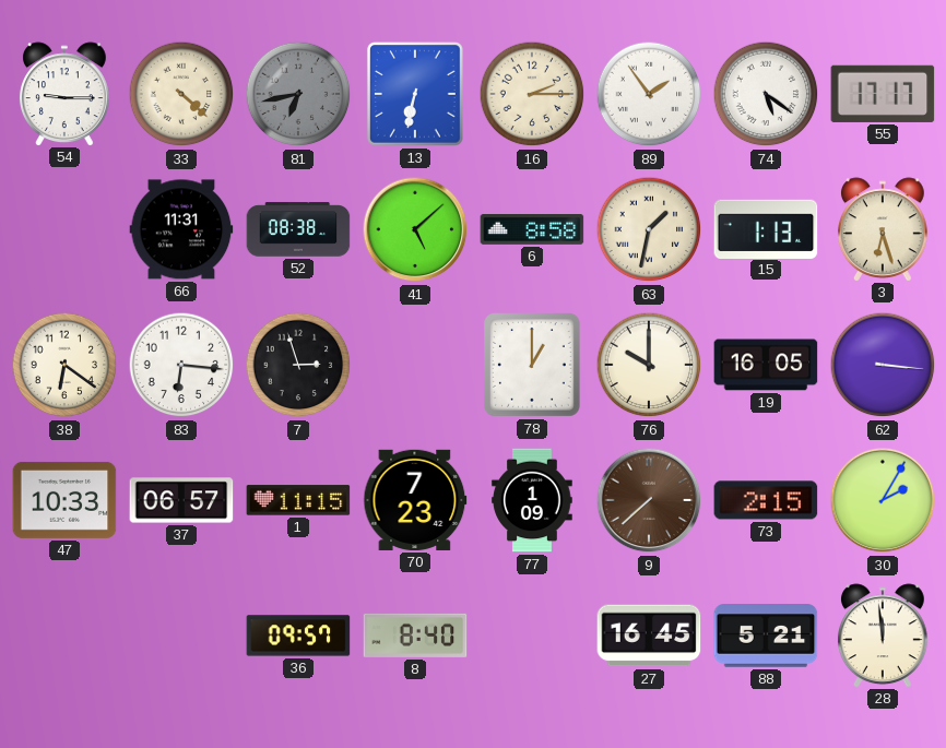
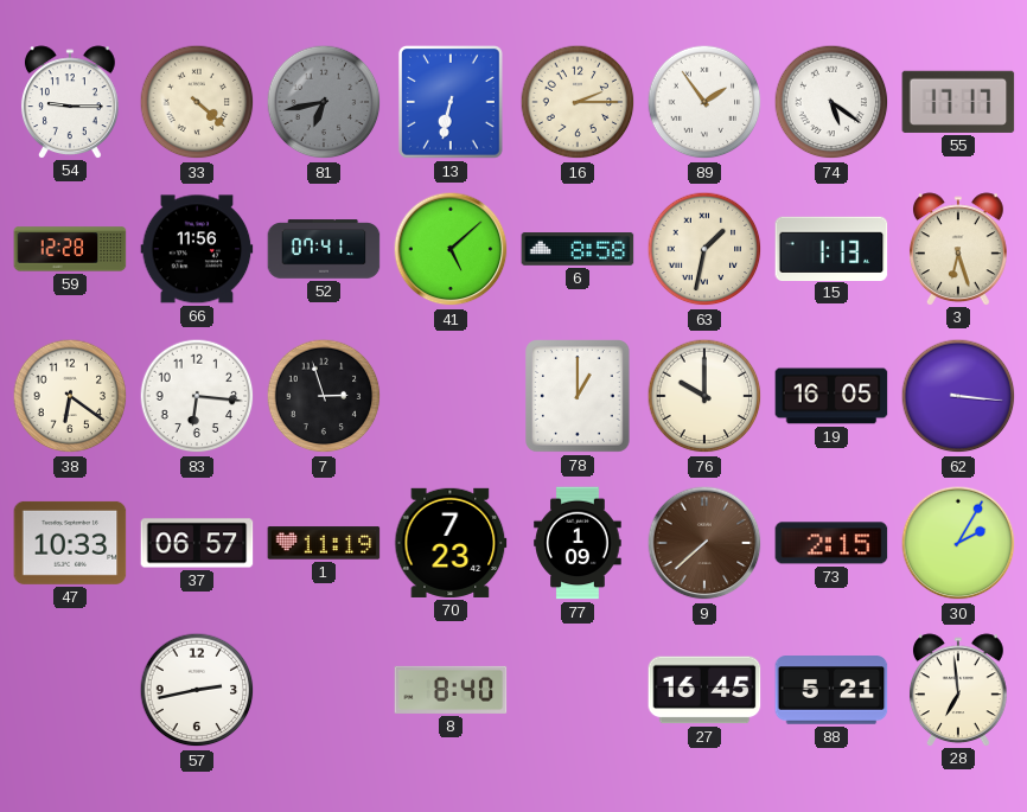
59: none -> 12:28 (70, 249)
66: 11:31 -> 11:56 (197, 249)
52: 08:38 -> 07:41 (324, 249)
1: 11:15 -> 11:19 (324, 543)
57: none -> 2:43 (197, 690)
36: 09:57 -> none (298, 636)
28: 11:59 -> 6:59 (958, 690)
